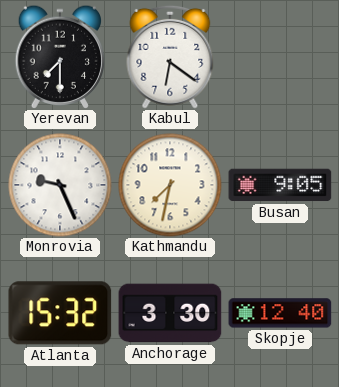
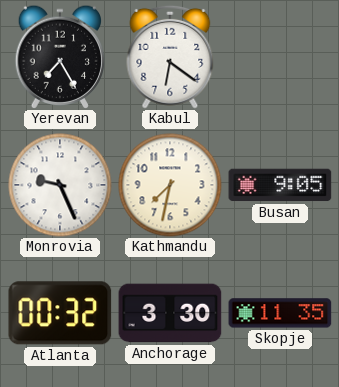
Yerevan: 7:30 -> 7:25 (59, 57)
Atlanta: 15:32 -> 00:32 (60, 313)
Skopje: 12:40 -> 11:35 (280, 313)
